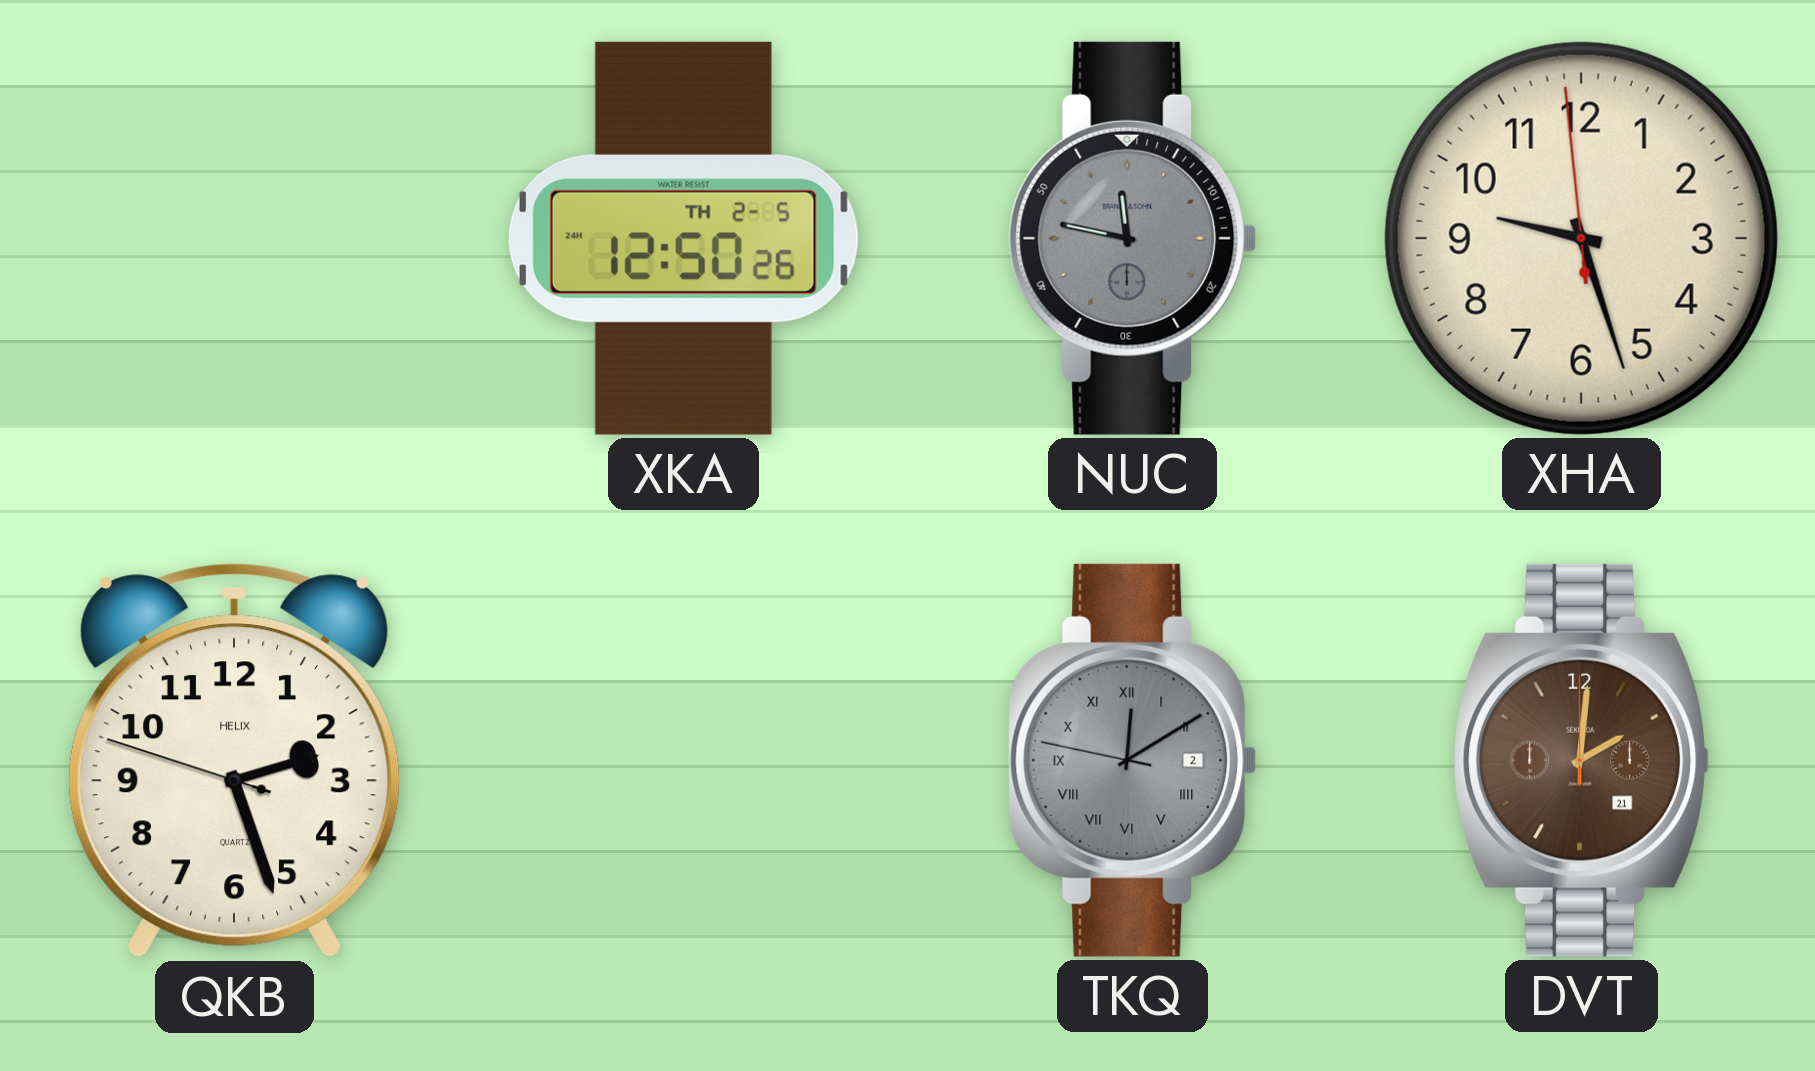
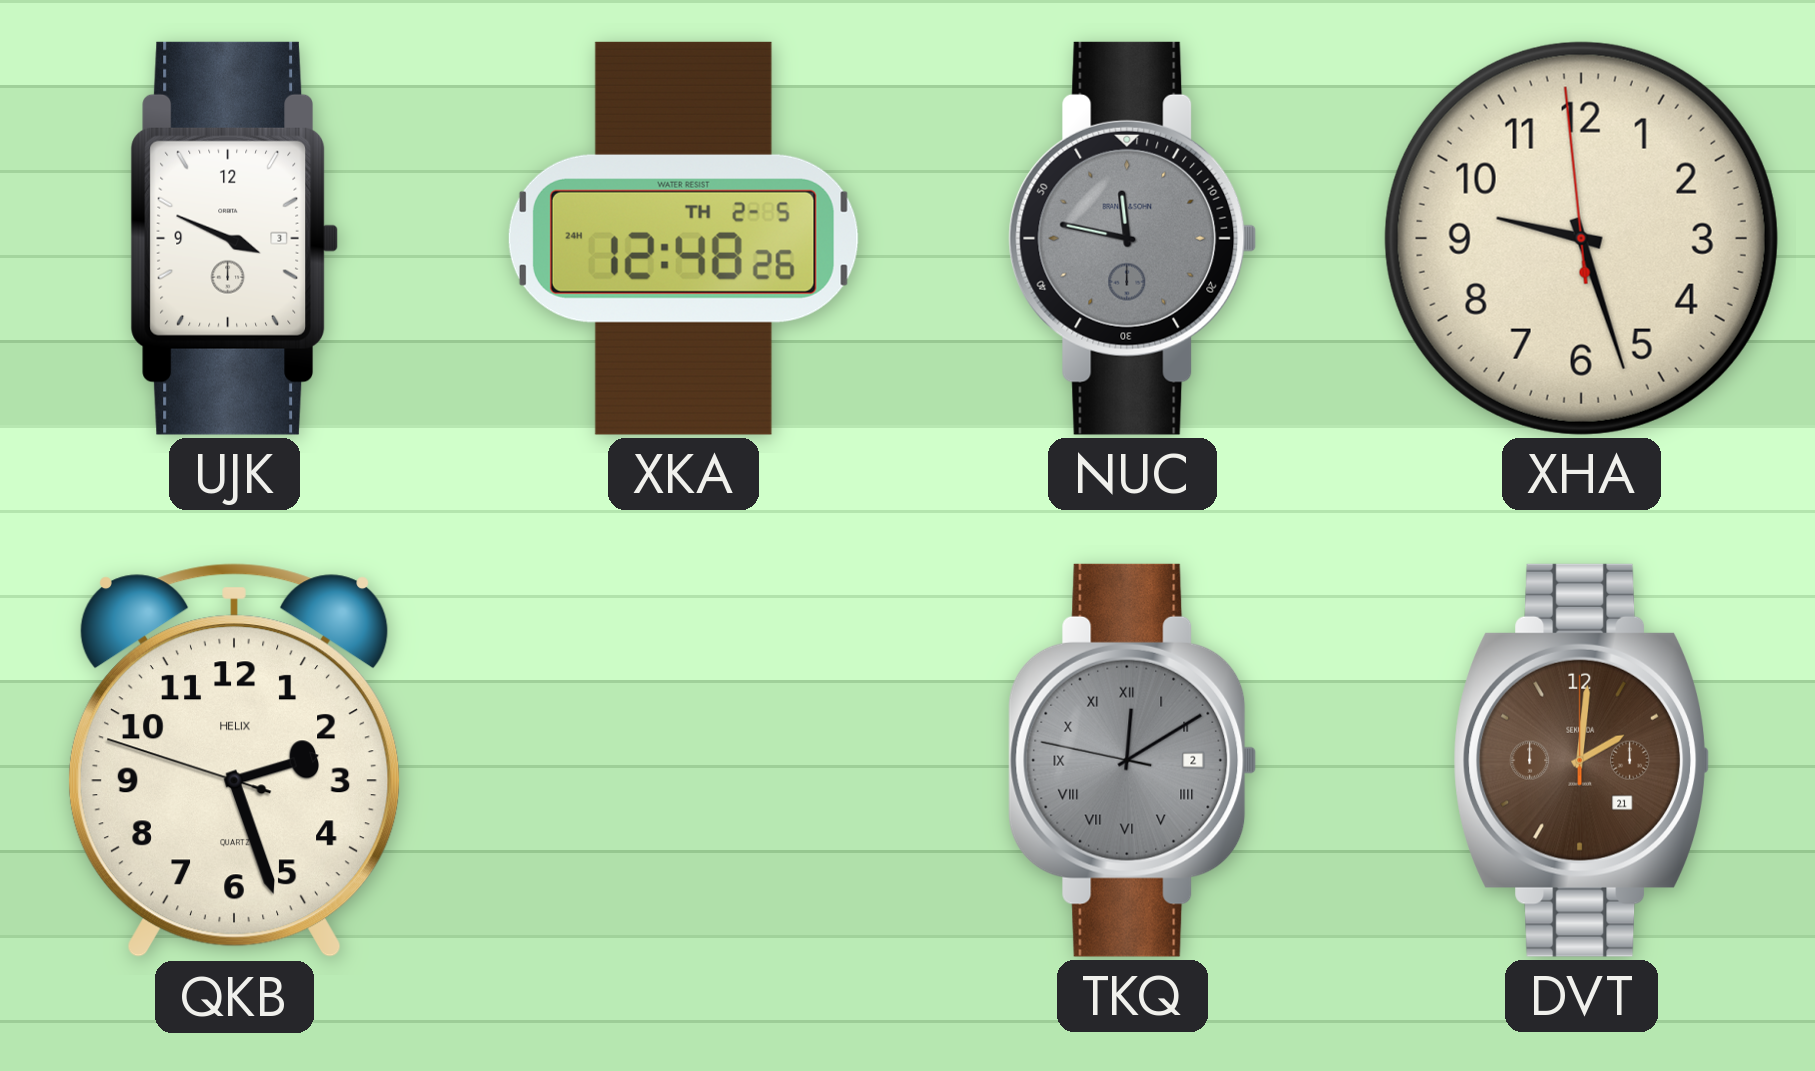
UJK: none -> 3:49 (234, 238)
XKA: 12:50 -> 12:48 (683, 238)
